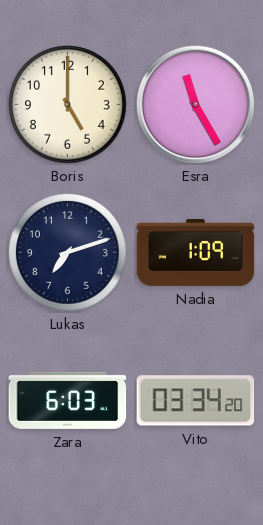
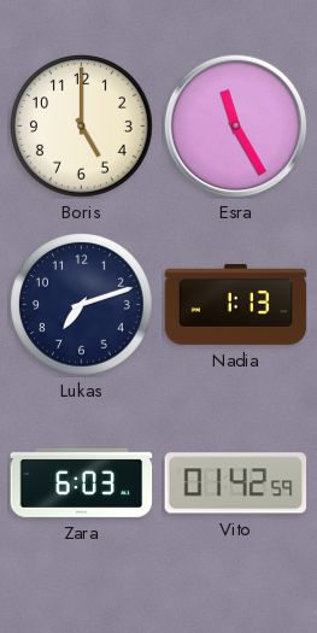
Nadia: 1:09 -> 1:13 (236, 304)
Vito: 03:34 -> 01:42 (236, 483)
